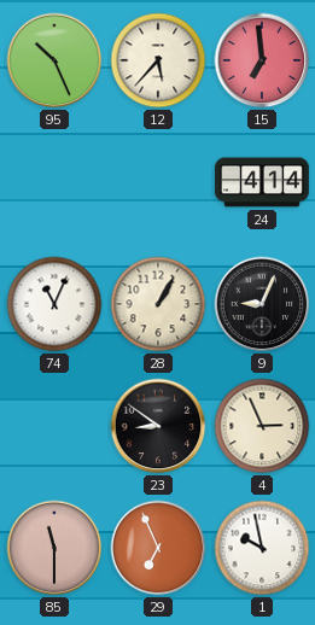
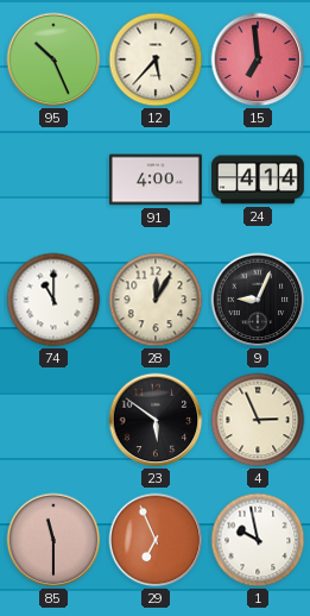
91: none -> 4:00 (156, 180)
74: 11:04 -> 11:00 (53, 300)
28: 1:05 -> 12:05 (156, 300)
23: 8:51 -> 5:51 (156, 420)
